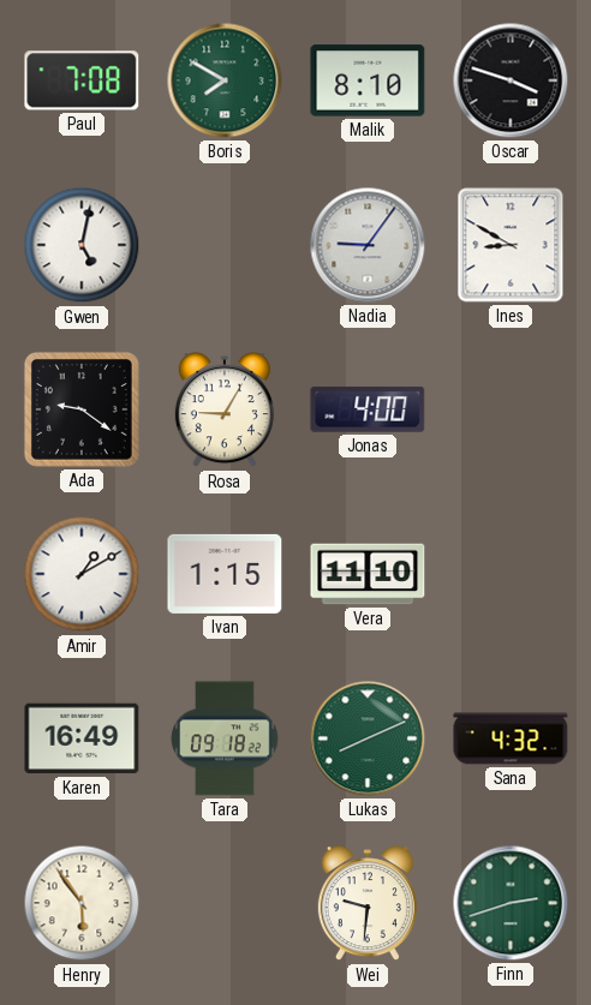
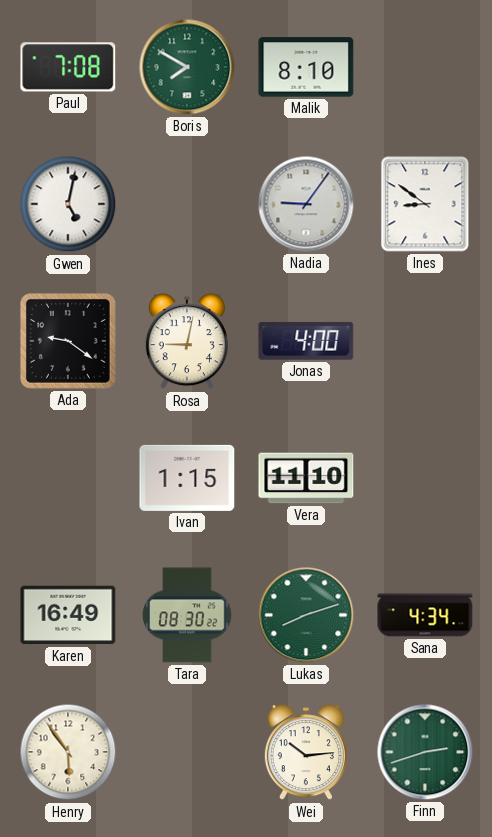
Oscar: 3:48 -> none (511, 80)
Ines: 8:50 -> 8:51 (425, 204)
Rosa: 9:05 -> 9:02 (187, 342)
Amir: 1:10 -> none (82, 574)
Tara: 09:18 -> 08:30 (187, 615)
Lukas: 8:11 -> 8:12 (306, 615)
Sana: 4:32 -> 4:34 (425, 615)
Wei: 9:31 -> 10:14 (306, 753)
